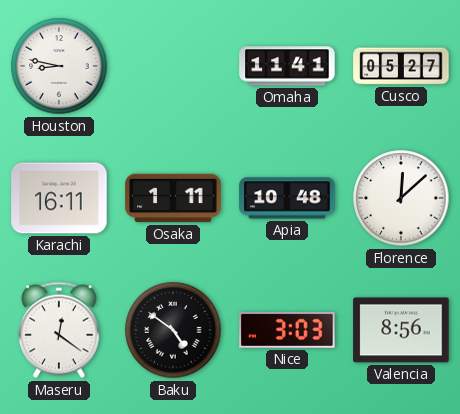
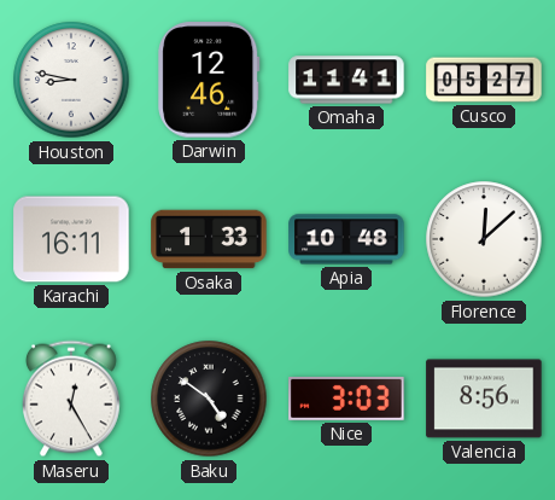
Darwin: none -> 12:46 (209, 80)
Osaka: 1:11 -> 1:33 (209, 239)
Maseru: 12:21 -> 12:25 (71, 399)
